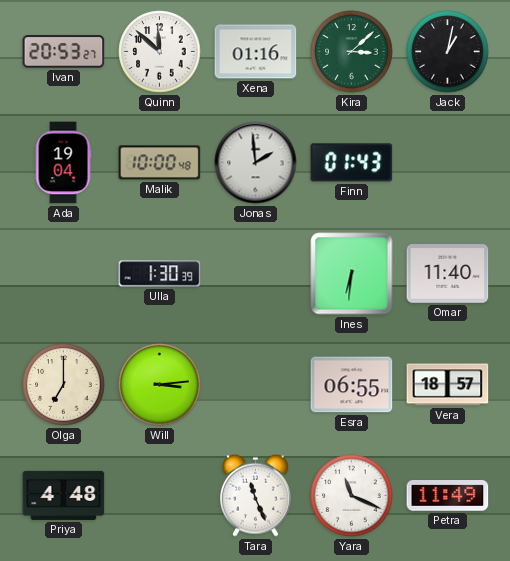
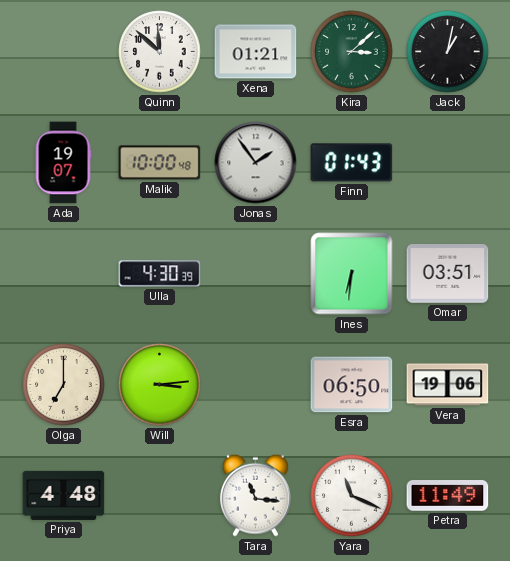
Ivan: 20:53 -> none (64, 52)
Xena: 01:16 -> 01:21 (256, 52)
Ada: 19:04 -> 19:07 (63, 163)
Jonas: 1:59 -> 1:54 (256, 163)
Ulla: 1:30 -> 4:30 (160, 274)
Omar: 11:40 -> 03:51 (448, 274)
Esra: 06:55 -> 06:50 (352, 385)
Vera: 18:57 -> 19:06 (448, 385)
Tara: 11:26 -> 11:16 (255, 495)
